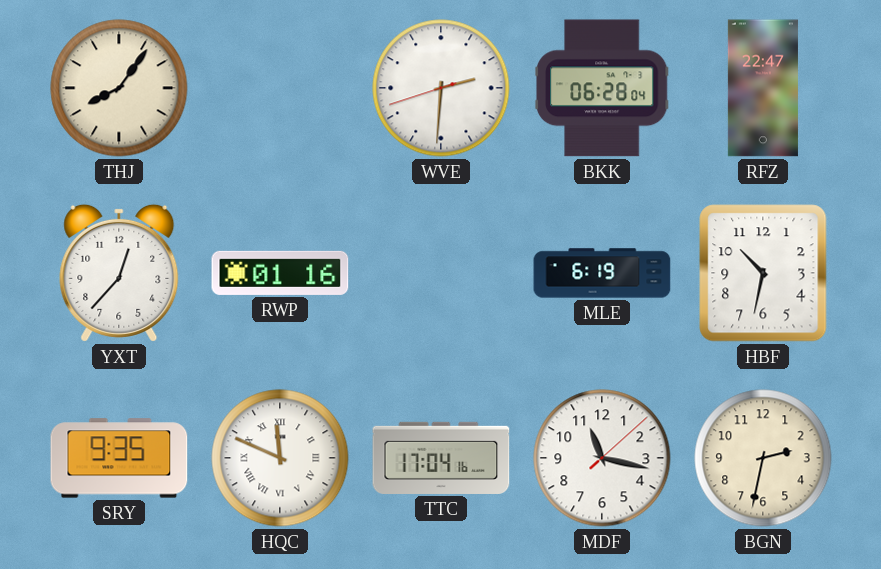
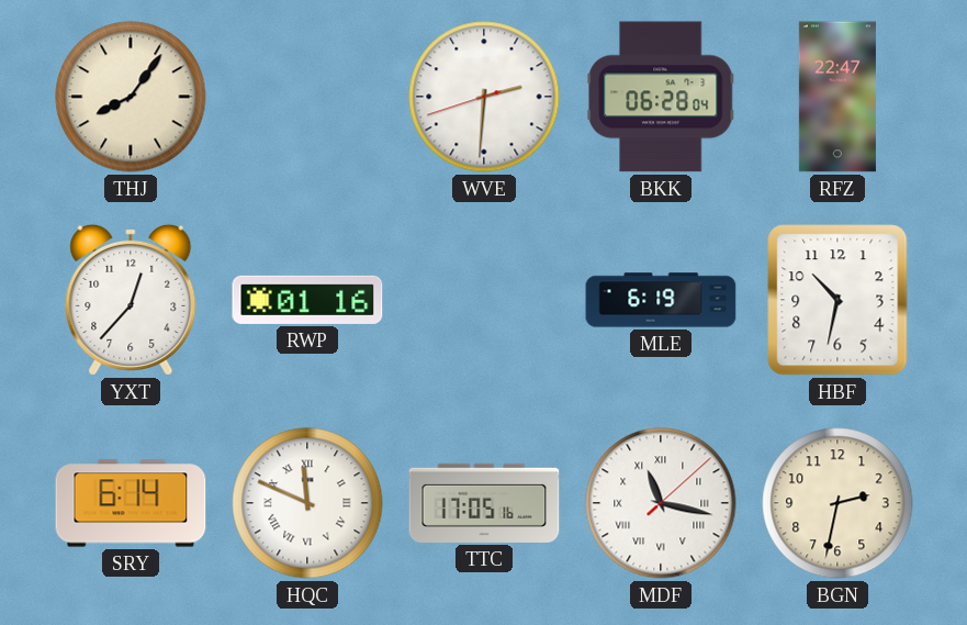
SRY: 9:35 -> 6:14 (131, 503)
TTC: 17:04 -> 17:05 (484, 503)
MDF numerals: Arabic -> Roman (661, 503)
